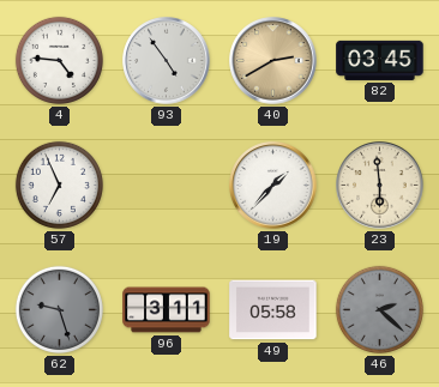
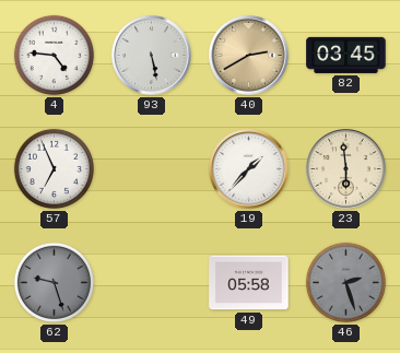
93: 4:54 -> 5:28 (152, 56)
96: 3:11 -> none (167, 310)
46: 2:22 -> 2:27 (345, 282)
